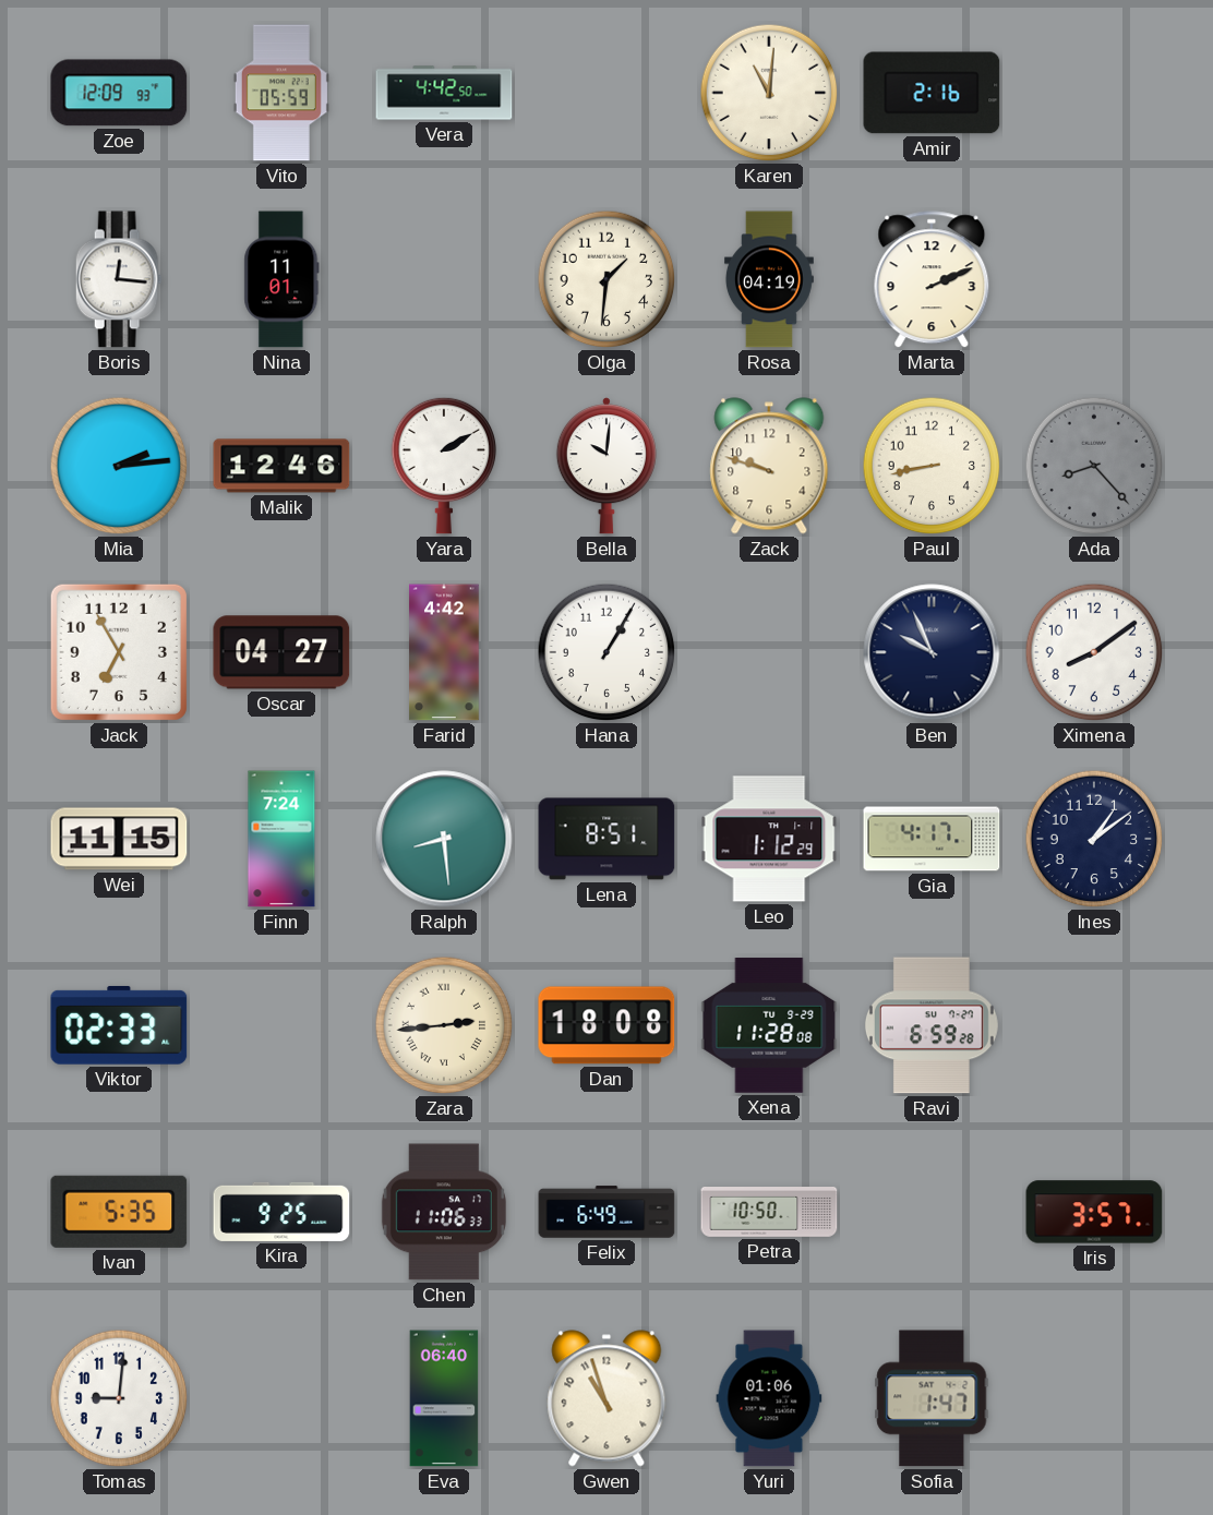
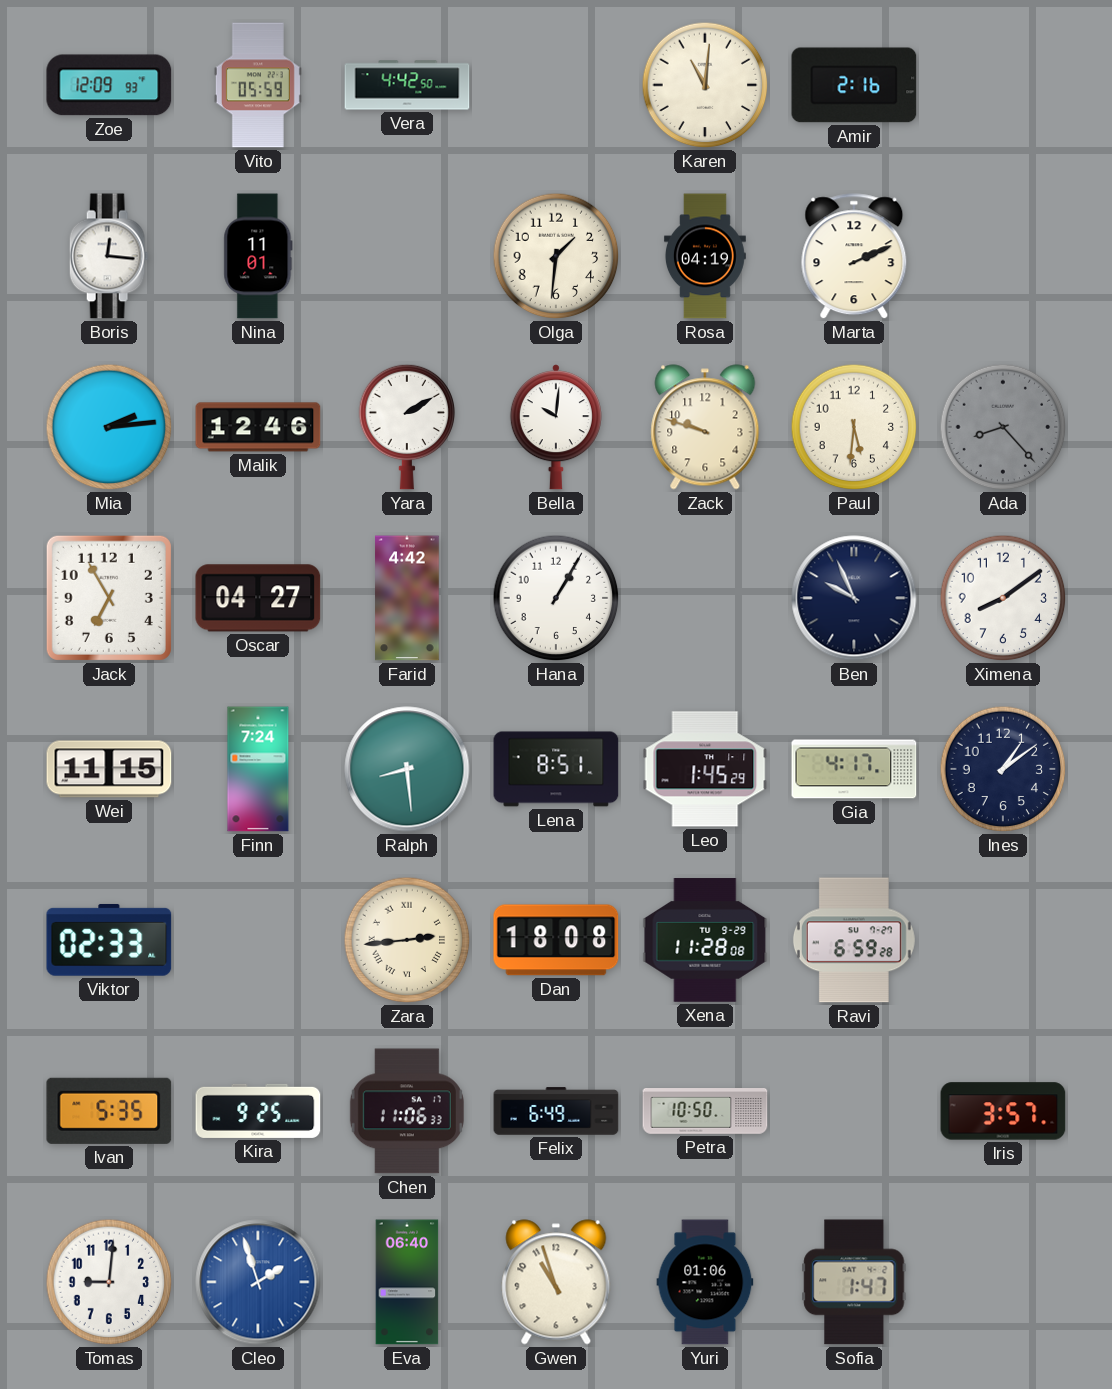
Paul: 8:43 -> 5:31 (854, 427)
Leo: 1:12 -> 1:45 (705, 769)
Cleo: none -> 1:57 (258, 1282)
